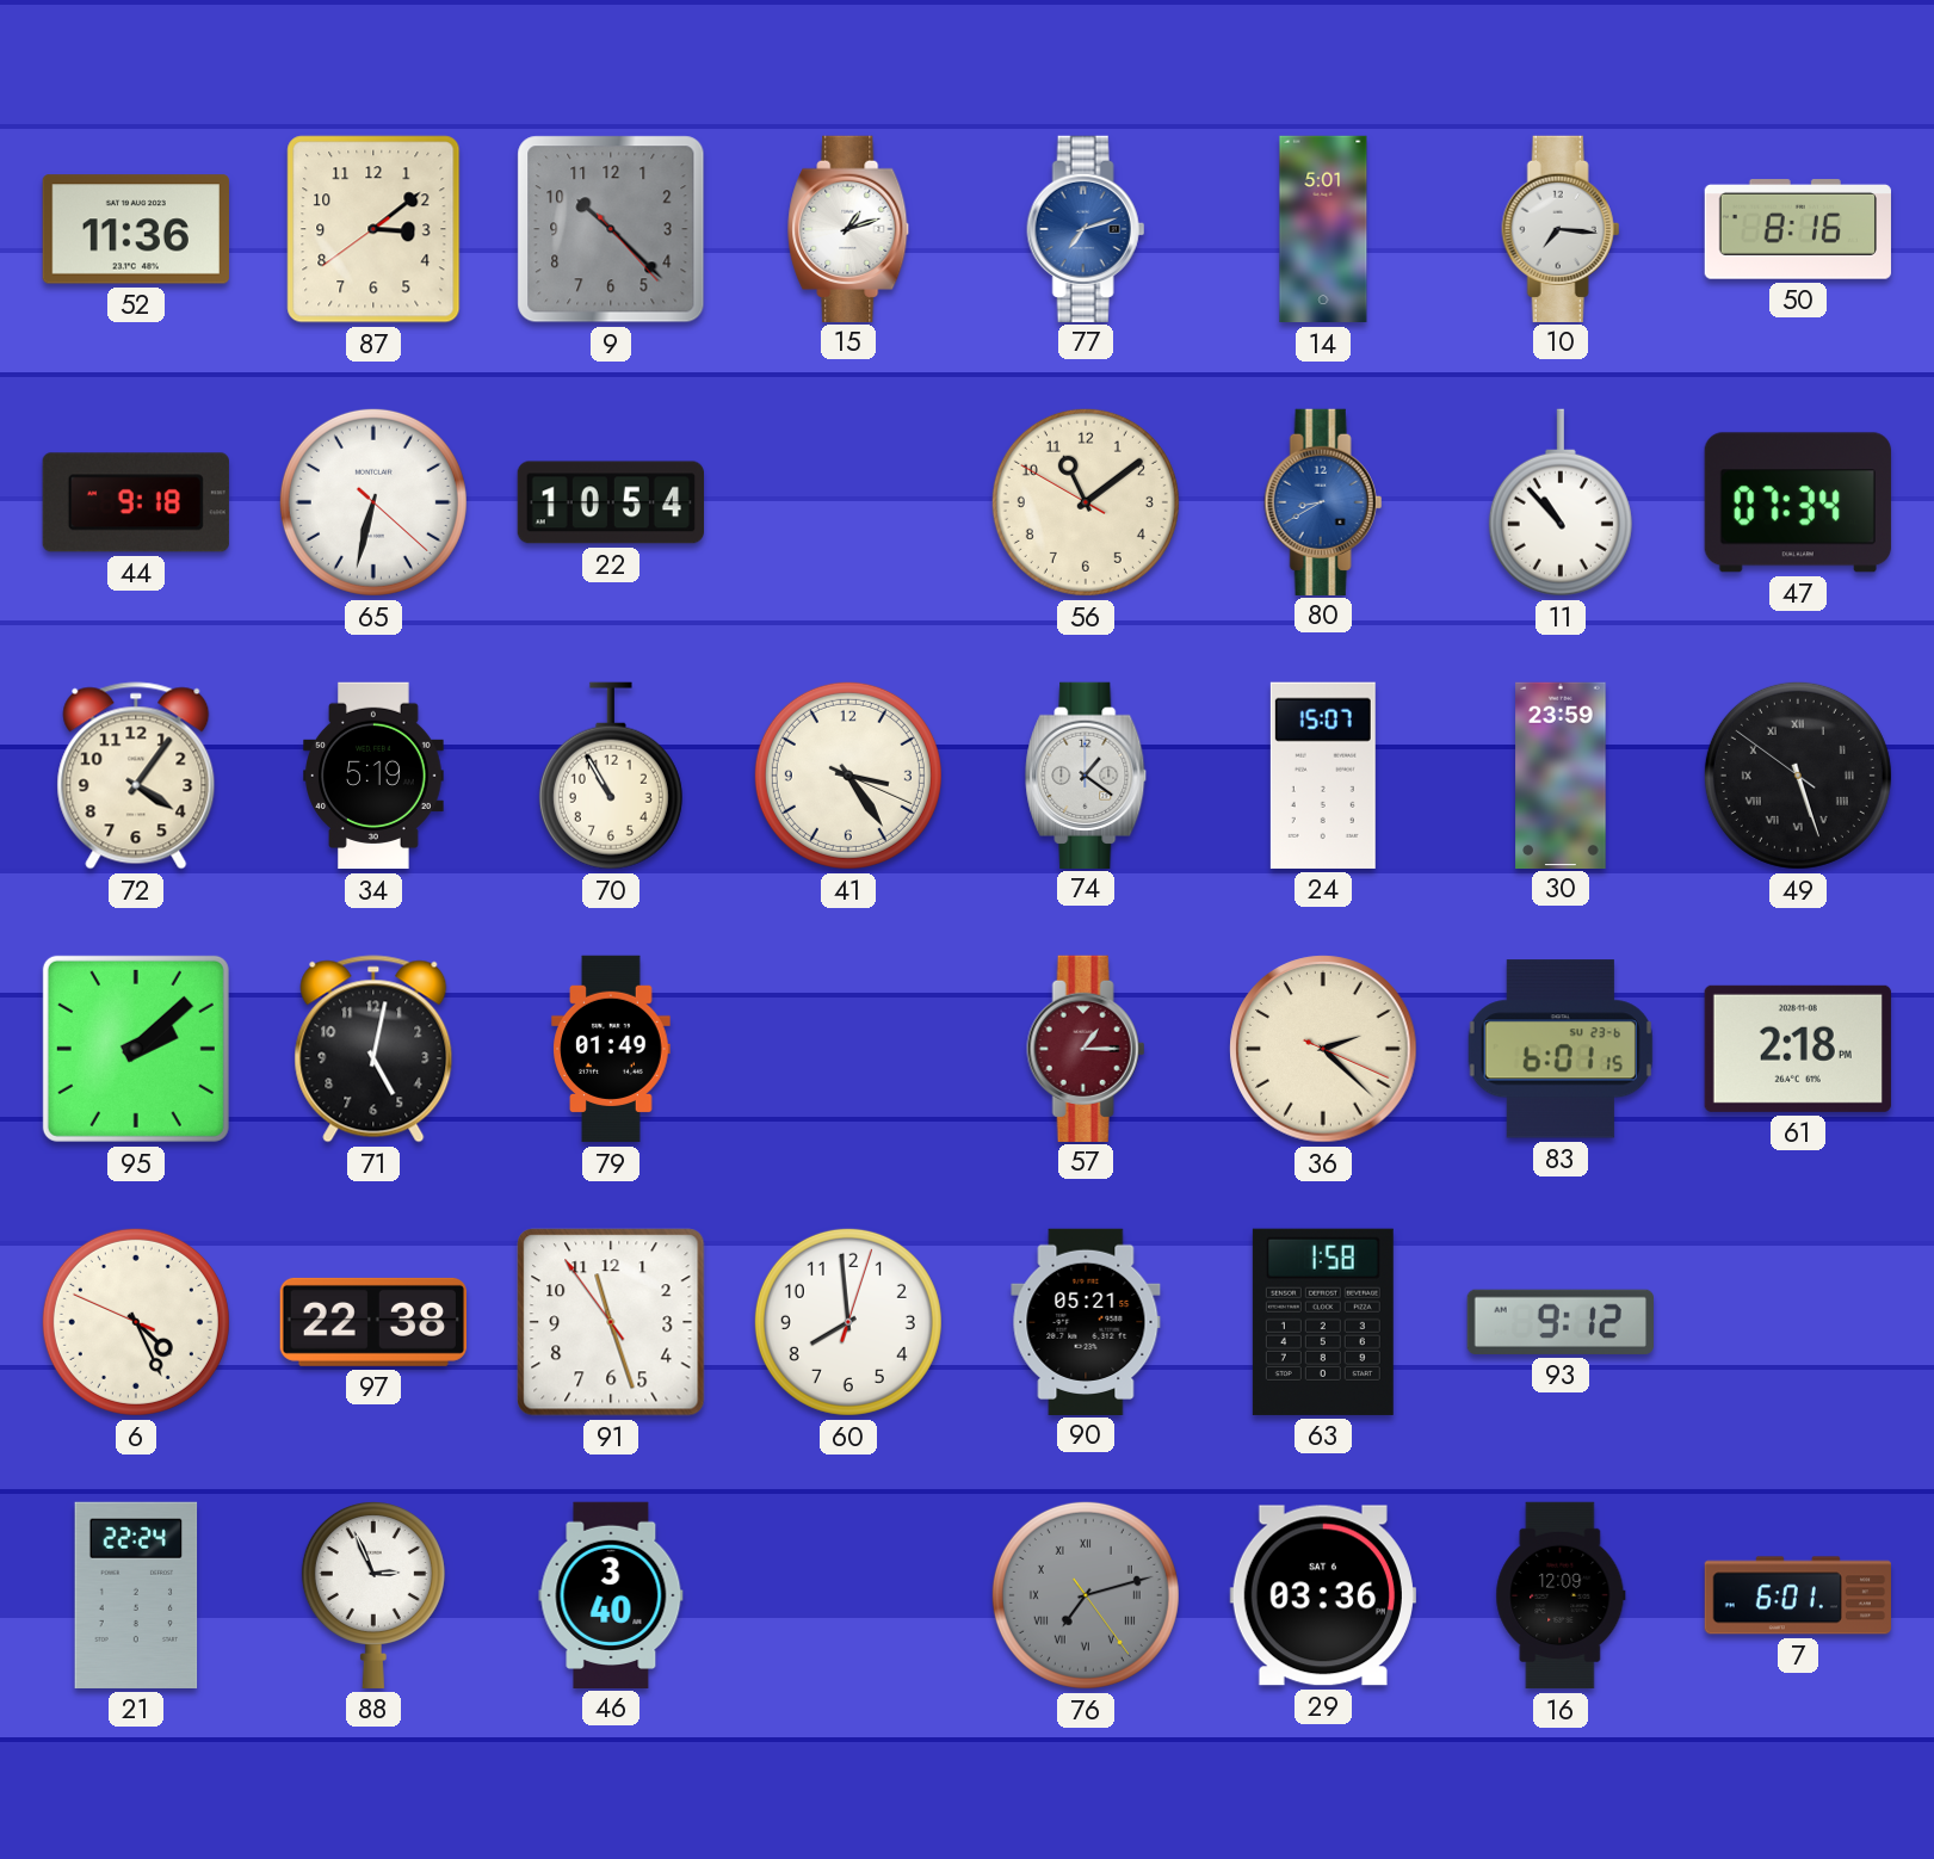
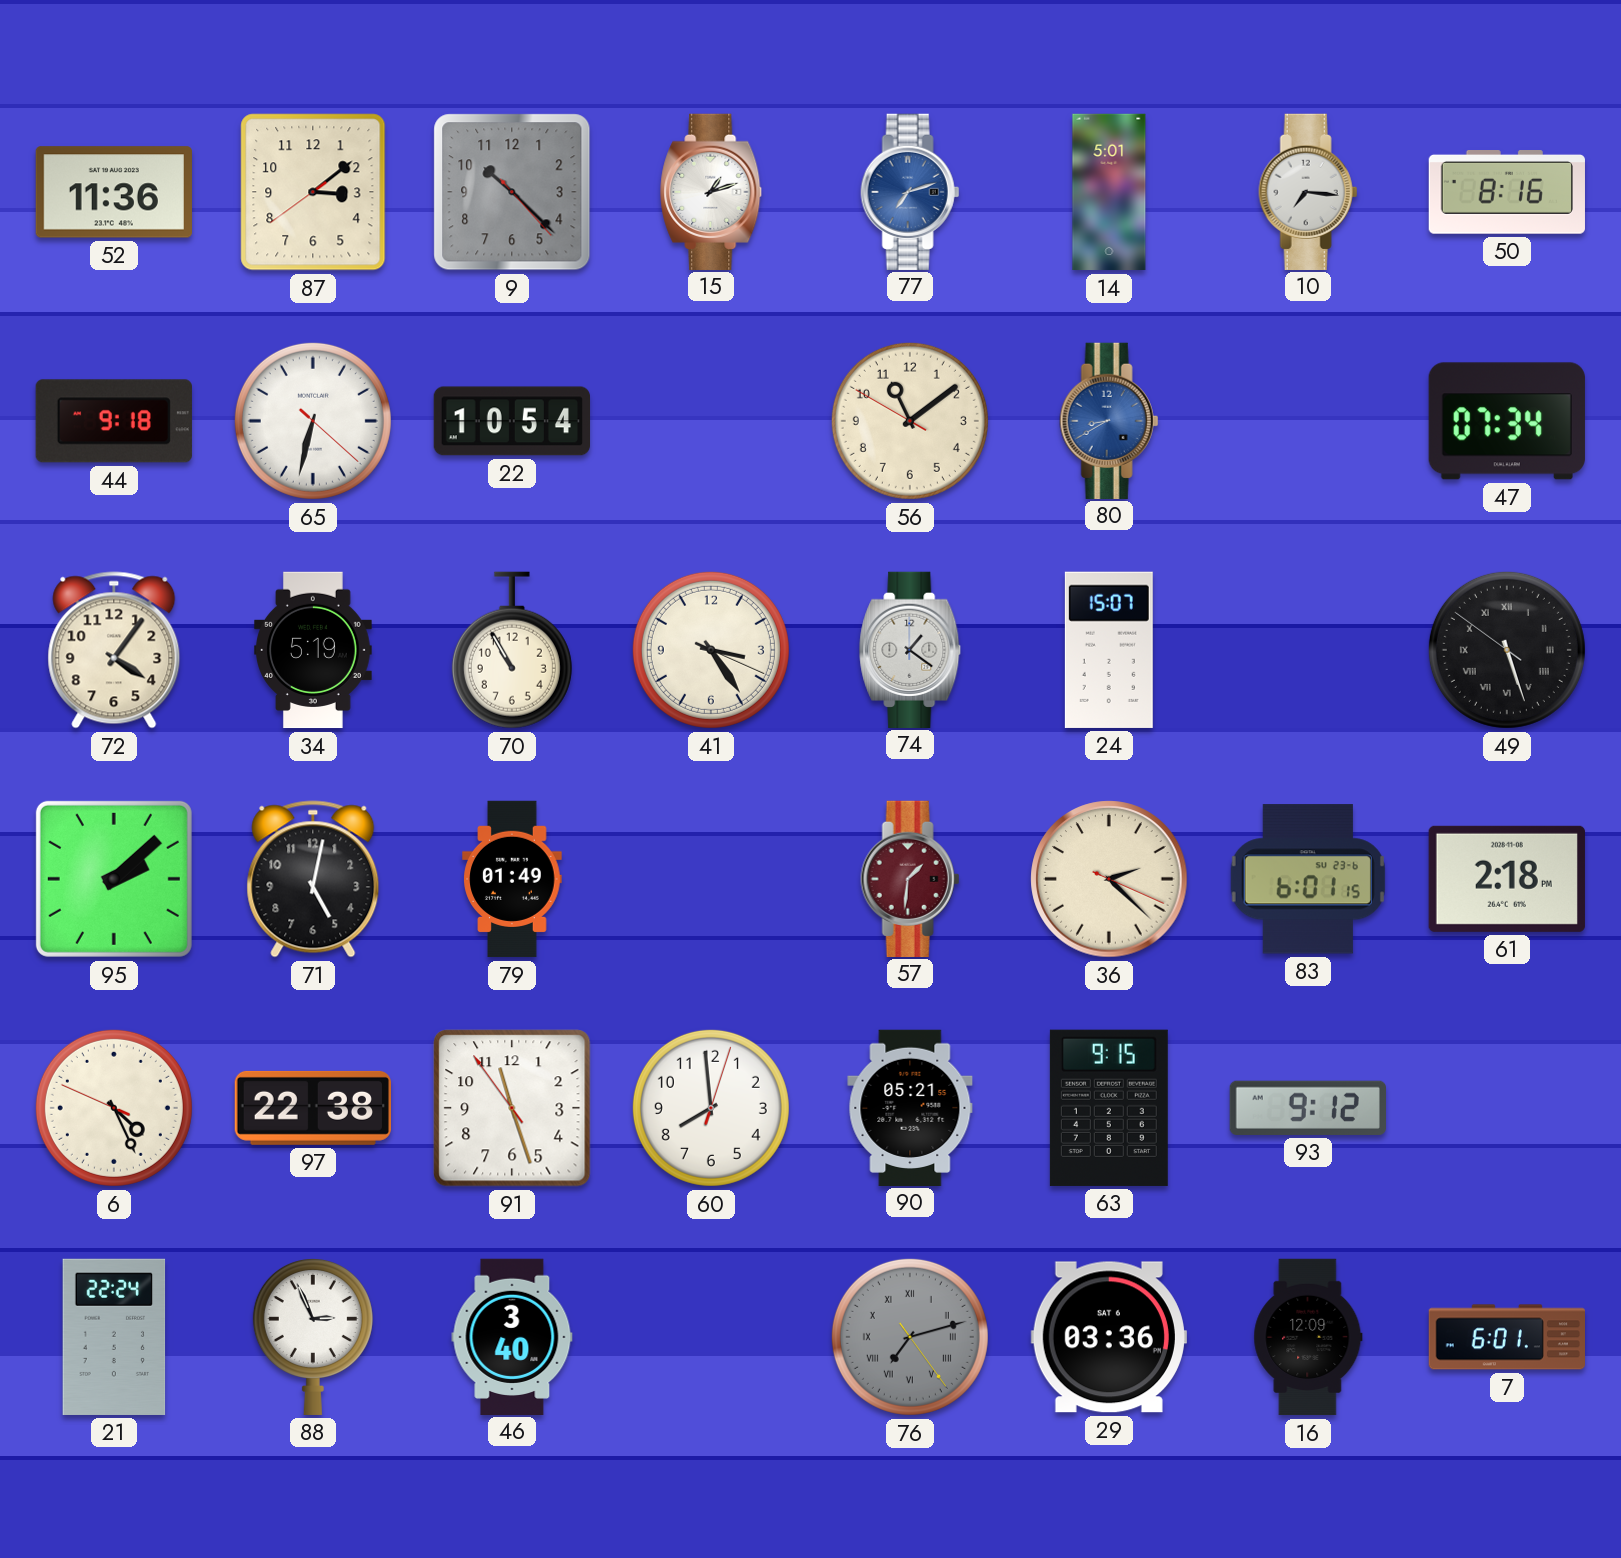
11: 10:53 -> none (1561, 502)
30: 23:59 -> none (1561, 774)
57: 1:15 -> 1:31 (910, 878)
63: 1:58 -> 9:15 (1109, 1108)
